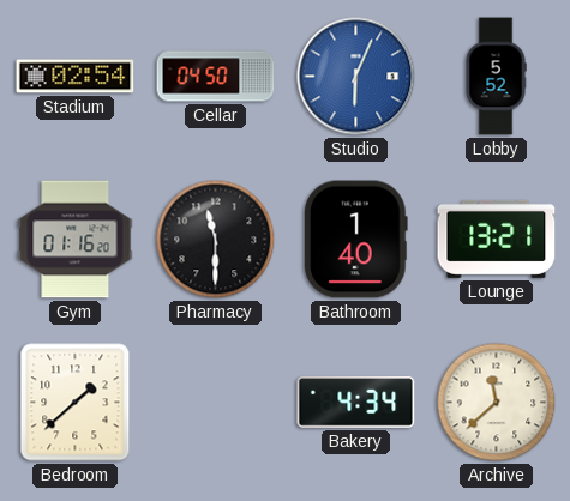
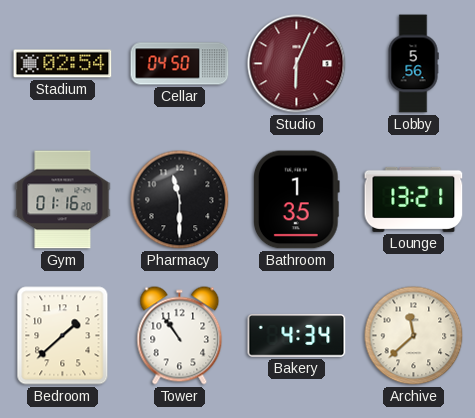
Studio dial: blue -> burgundy (297, 64)
Lobby: 5:52 -> 5:56 (413, 64)
Bathroom: 1:40 -> 1:35 (297, 200)
Tower: none -> 10:54 (180, 336)
